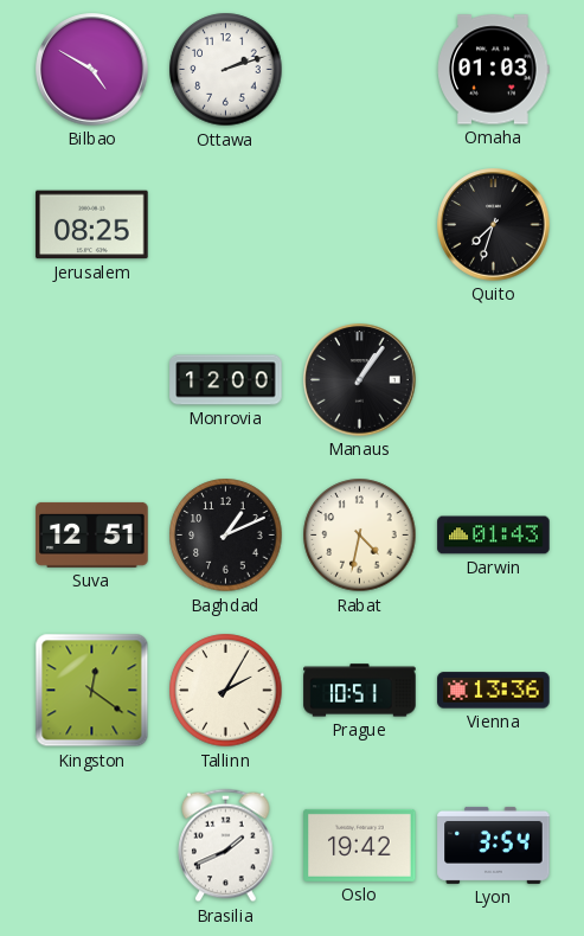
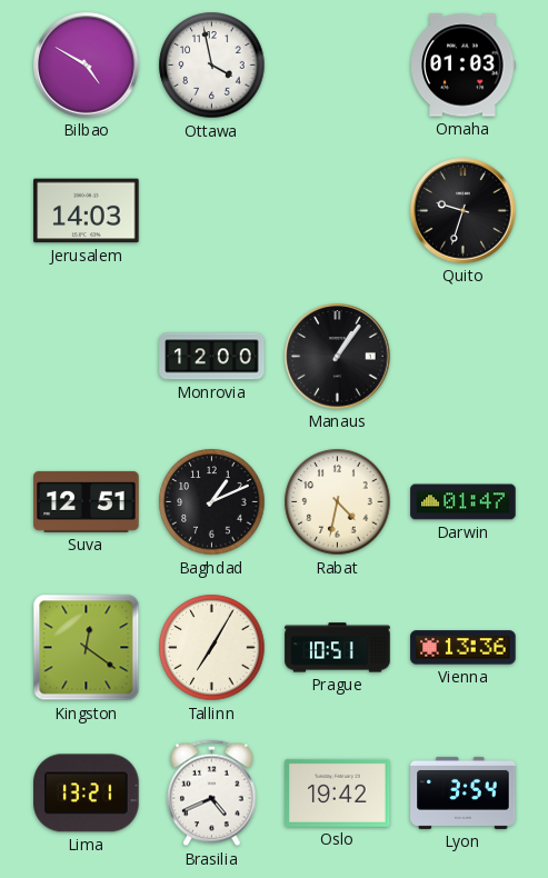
Ottawa: 2:12 -> 3:58 (212, 66)
Jerusalem: 08:25 -> 14:03 (87, 211)
Quito: 7:33 -> 9:33 (464, 211)
Darwin: 01:43 -> 01:47 (464, 502)
Tallinn: 2:05 -> 7:05 (212, 648)
Lima: none -> 13:21 (87, 794)
Brasilia: 1:41 -> 4:41 (212, 794)
